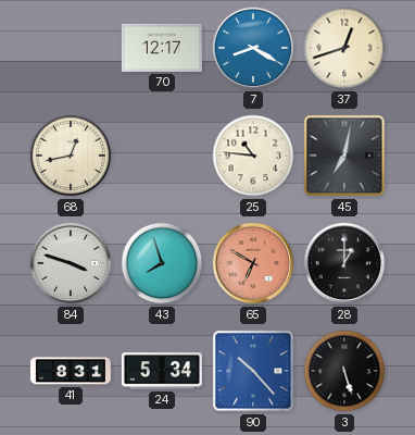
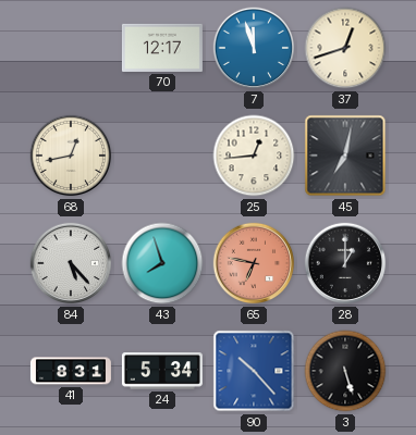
7: 8:20 -> 11:57 (254, 48)
25: 10:46 -> 12:44 (254, 156)
84: 3:48 -> 5:23 (71, 263)
65: 6:50 -> 6:47 (254, 263)
